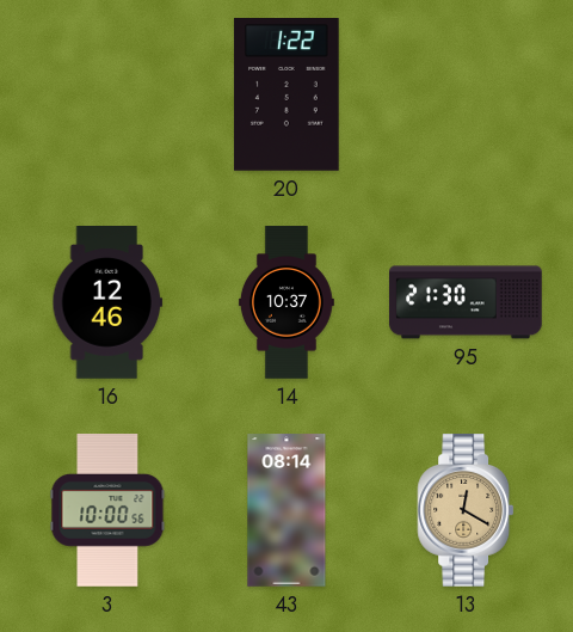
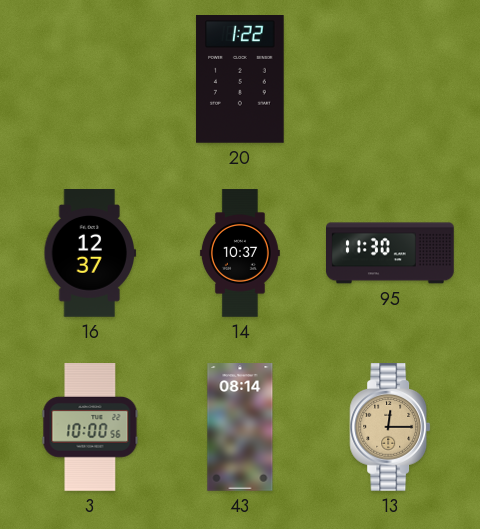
16: 12:46 -> 12:37 (90, 254)
95: 21:30 -> 11:30 (391, 253)
13: 12:20 -> 12:15 (390, 428)
